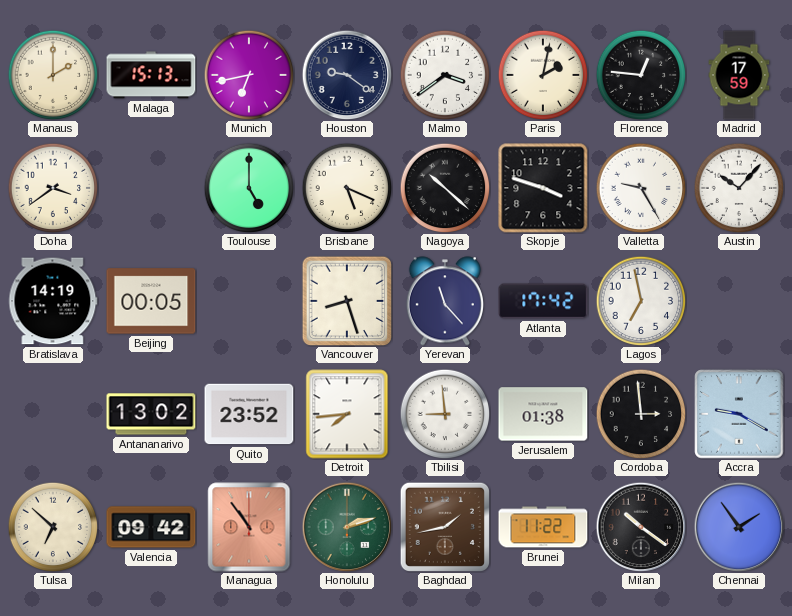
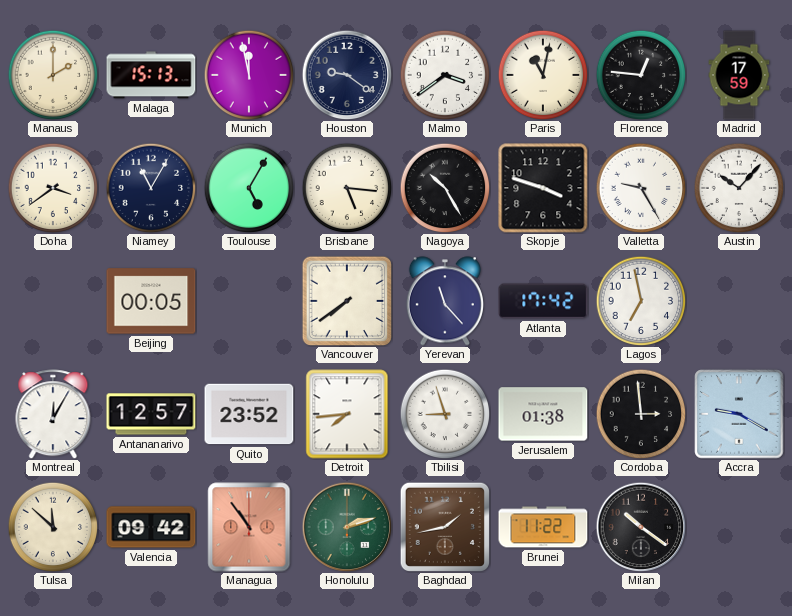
Munich: 6:43 -> 11:58 (249, 75)
Paris: 2:02 -> 11:02 (543, 75)
Niamey: none -> 11:05 (151, 188)
Toulouse: 5:00 -> 5:05 (249, 188)
Brisbane: 5:19 -> 5:16 (347, 188)
Nagoya: 10:22 -> 10:25 (445, 188)
Bratislava: 14:19 -> none (53, 301)
Vancouver: 8:27 -> 7:39 (347, 301)
Montreal: none -> 12:05 (53, 414)
Antananarivo: 13:02 -> 12:57 (151, 414)
Tbilisi: 8:59 -> 8:57 (445, 414)
Tulsa: 6:52 -> 11:52 (53, 527)
Chennai: 1:54 -> none (739, 527)
